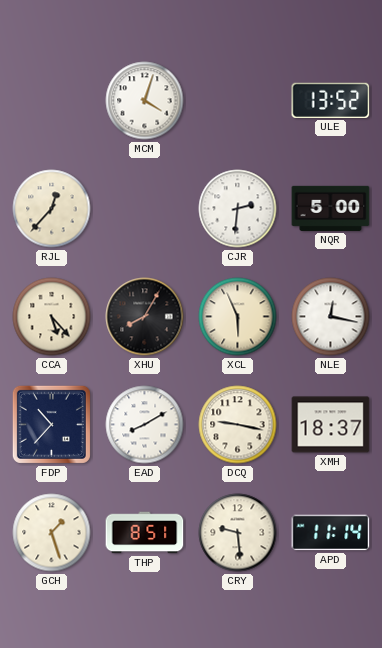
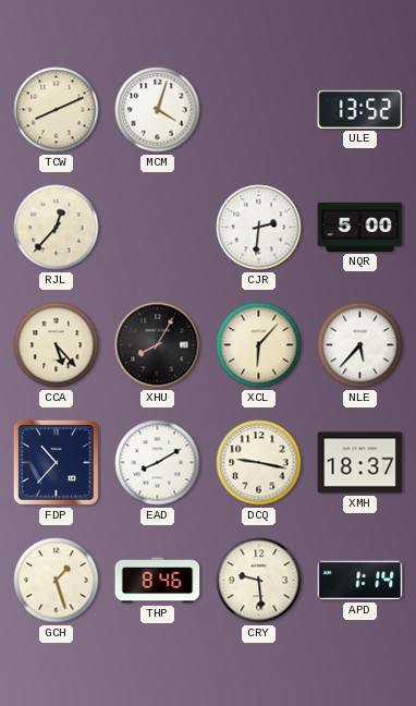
TCW: none -> 8:11 (57, 110)
XCL: 5:56 -> 6:07 (259, 345)
NLE: 12:17 -> 5:37 (360, 345)
THP: 8:51 -> 8:46 (158, 581)
APD: 11:14 -> 1:14 (360, 581)
